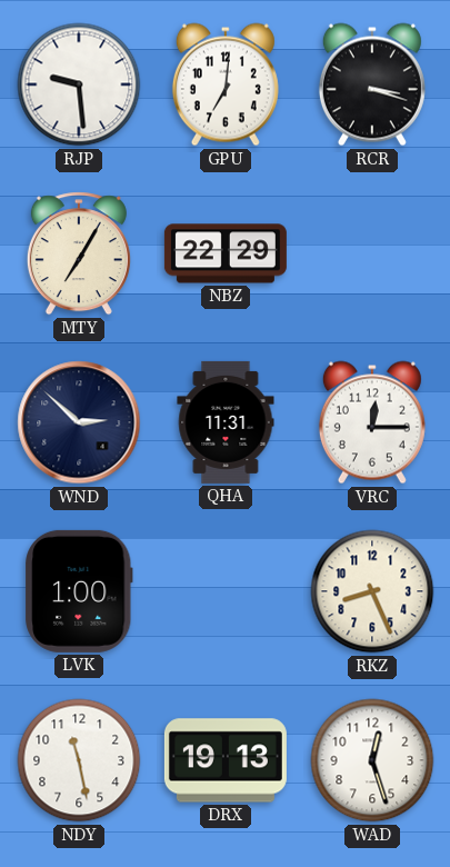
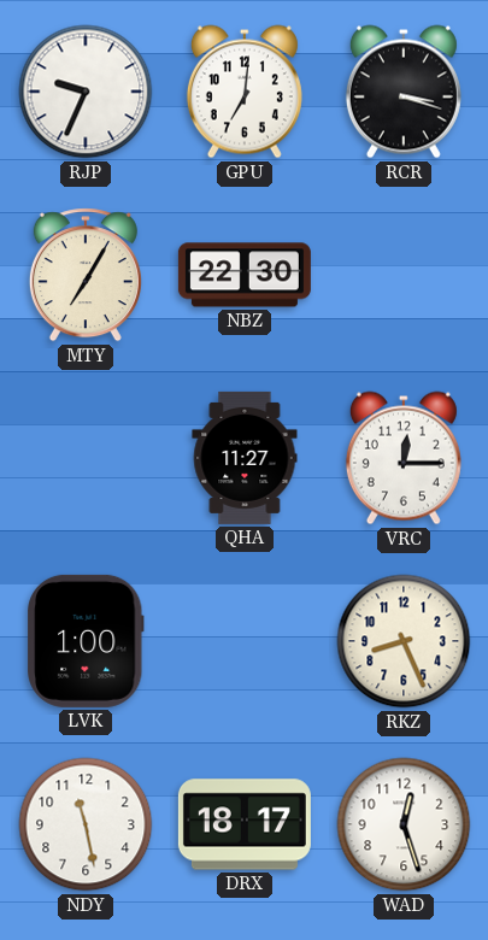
RJP: 9:29 -> 9:34 (86, 92)
NBZ: 22:29 -> 22:30 (245, 275)
WND: 2:52 -> none (79, 422)
QHA: 11:31 -> 11:27 (245, 458)
DRX: 19:13 -> 18:17 (245, 824)
